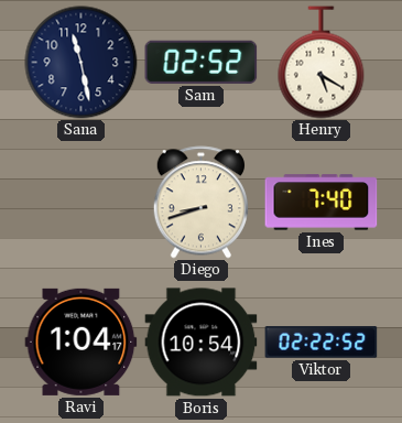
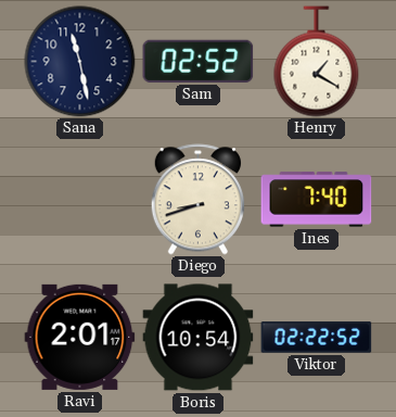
Henry: 5:20 -> 1:20 (317, 62)
Ravi: 1:04 -> 2:01 (80, 337)
